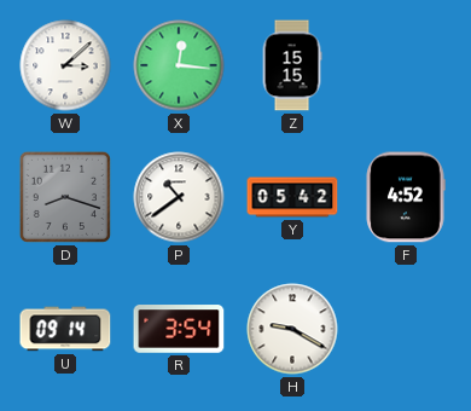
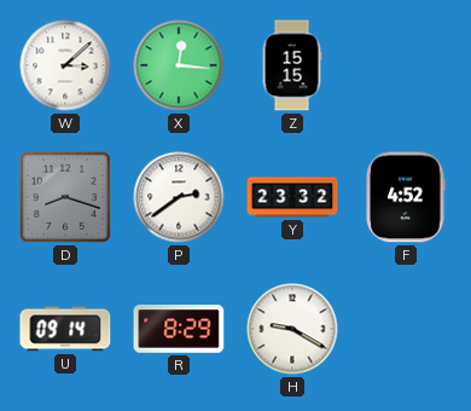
P: 10:39 -> 2:39 (179, 197)
Y: 05:42 -> 23:32 (292, 197)
R: 3:54 -> 8:29 (179, 329)
